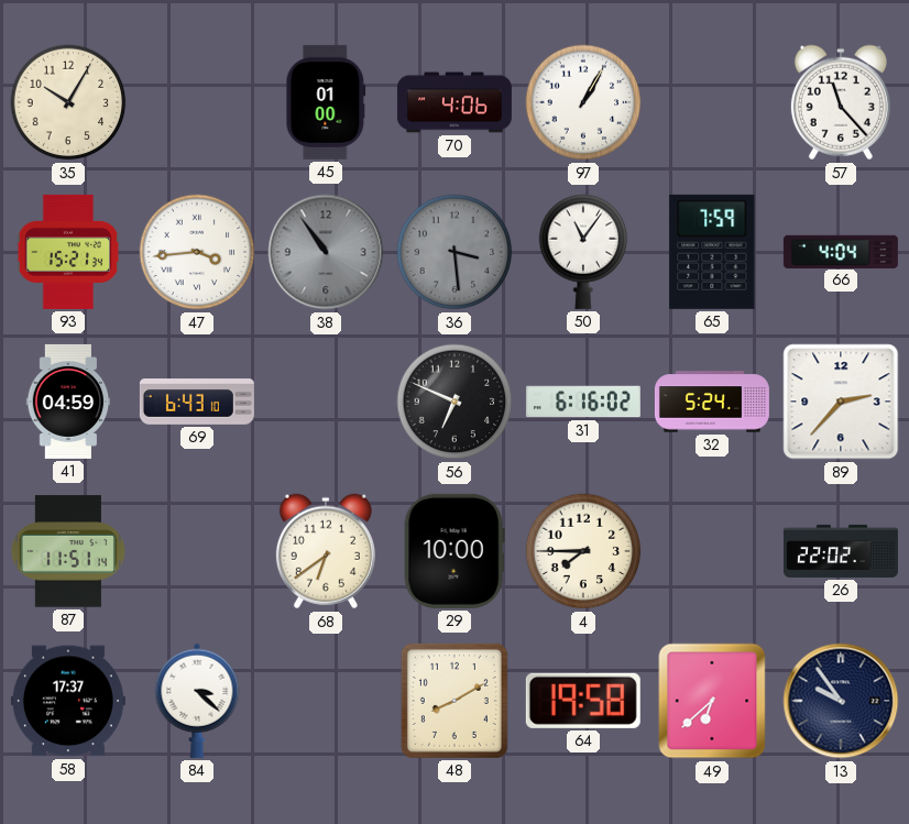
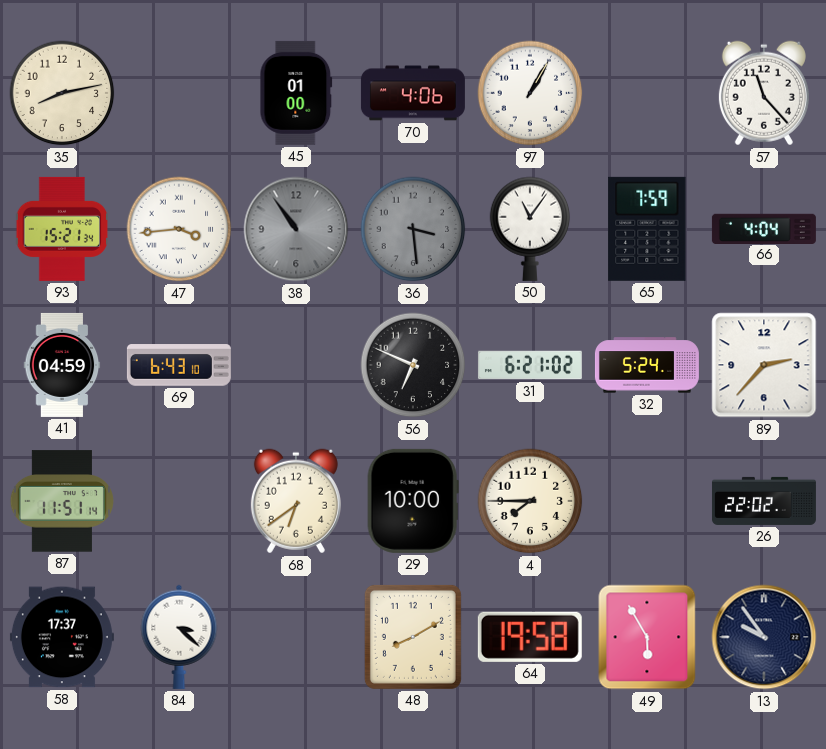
35: 10:05 -> 8:13 (62, 93)
31: 6:16 -> 6:21 (530, 365)
49: 6:38 -> 5:55 (647, 637)
